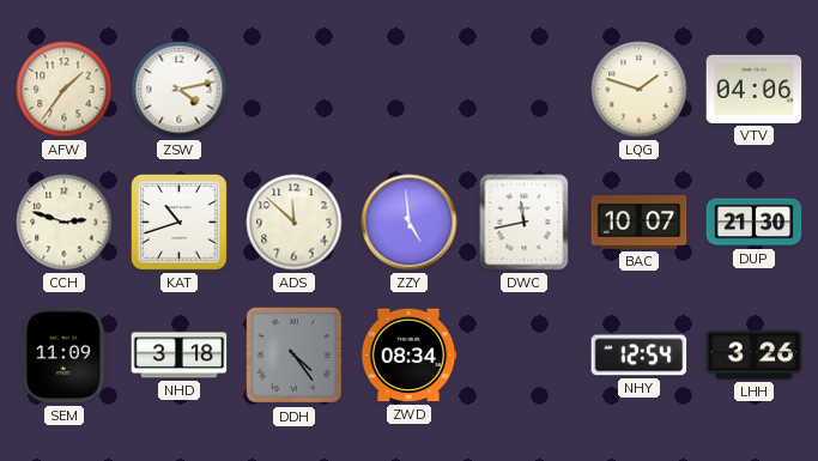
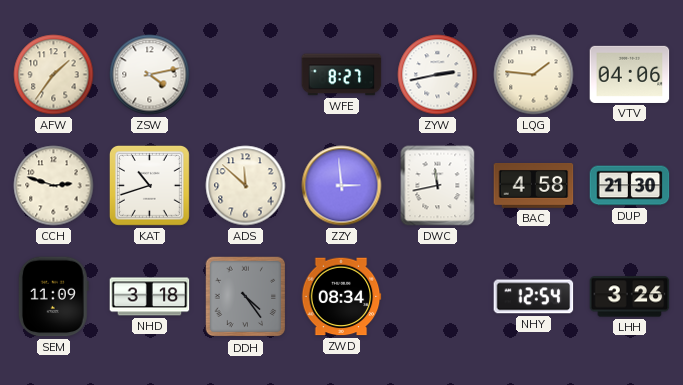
WFE: none -> 8:27 (342, 75)
ZYW: none -> 2:43 (438, 75)
LQG: 1:48 -> 1:46 (534, 75)
ZZY: 4:59 -> 2:59 (342, 186)
BAC: 10:07 -> 4:58 (534, 186)
